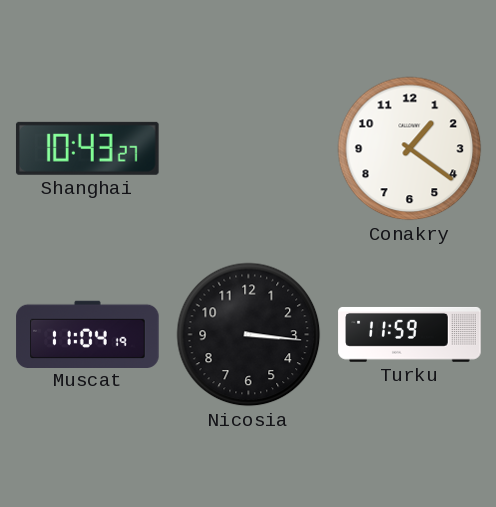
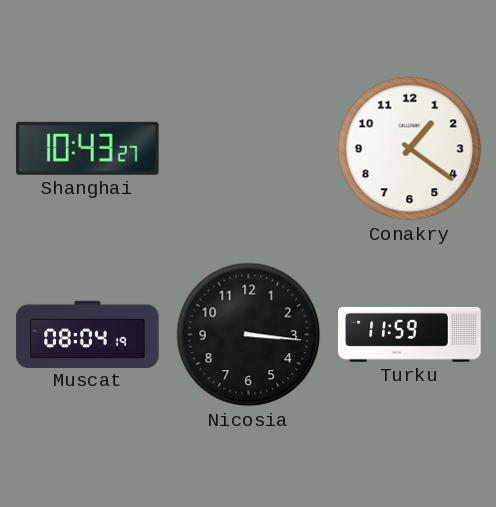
Muscat: 11:04 -> 08:04 (88, 334)
